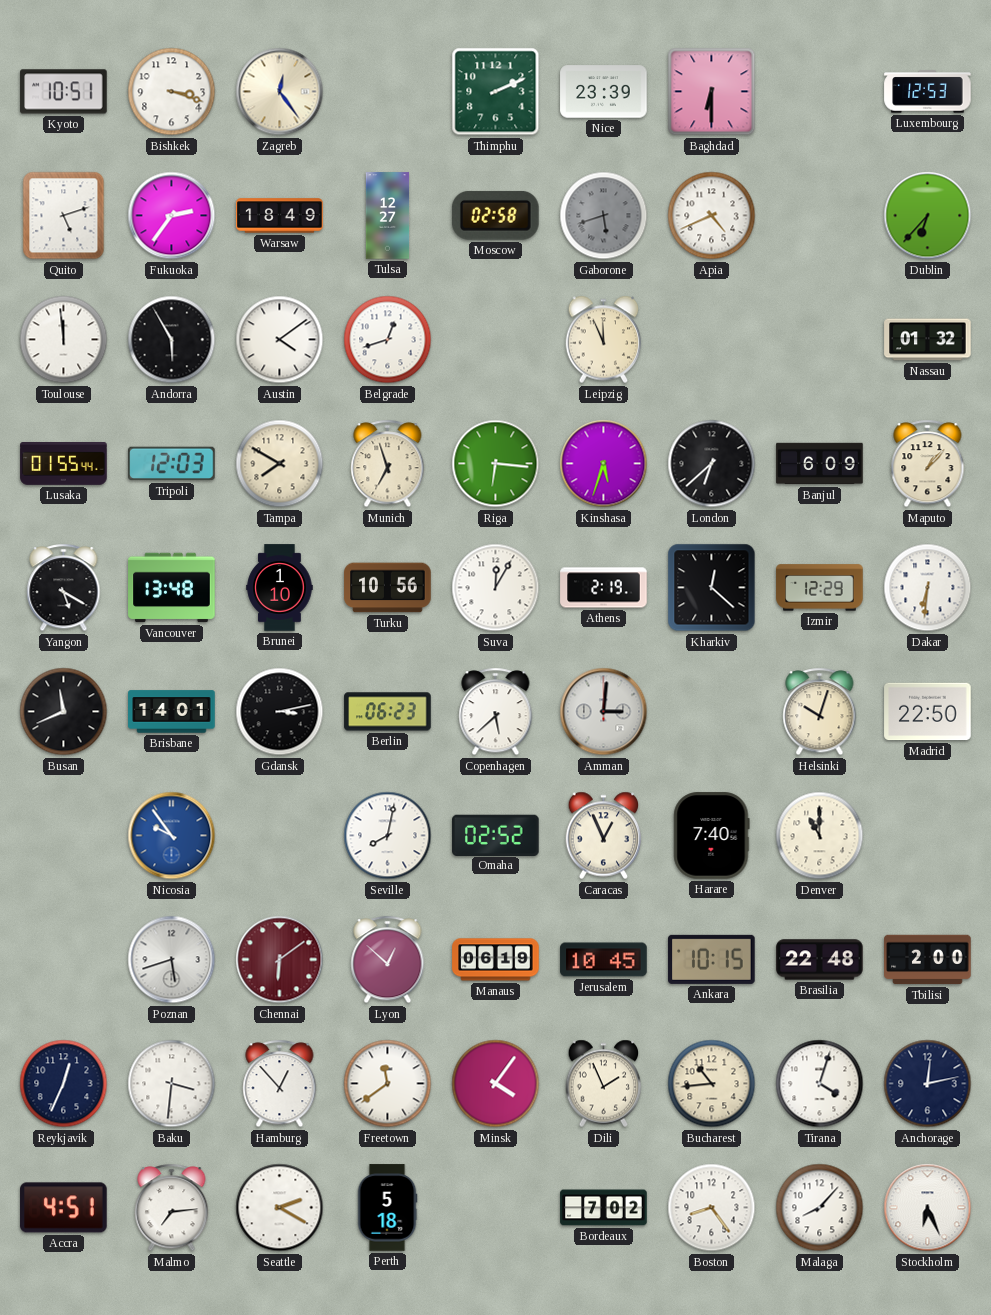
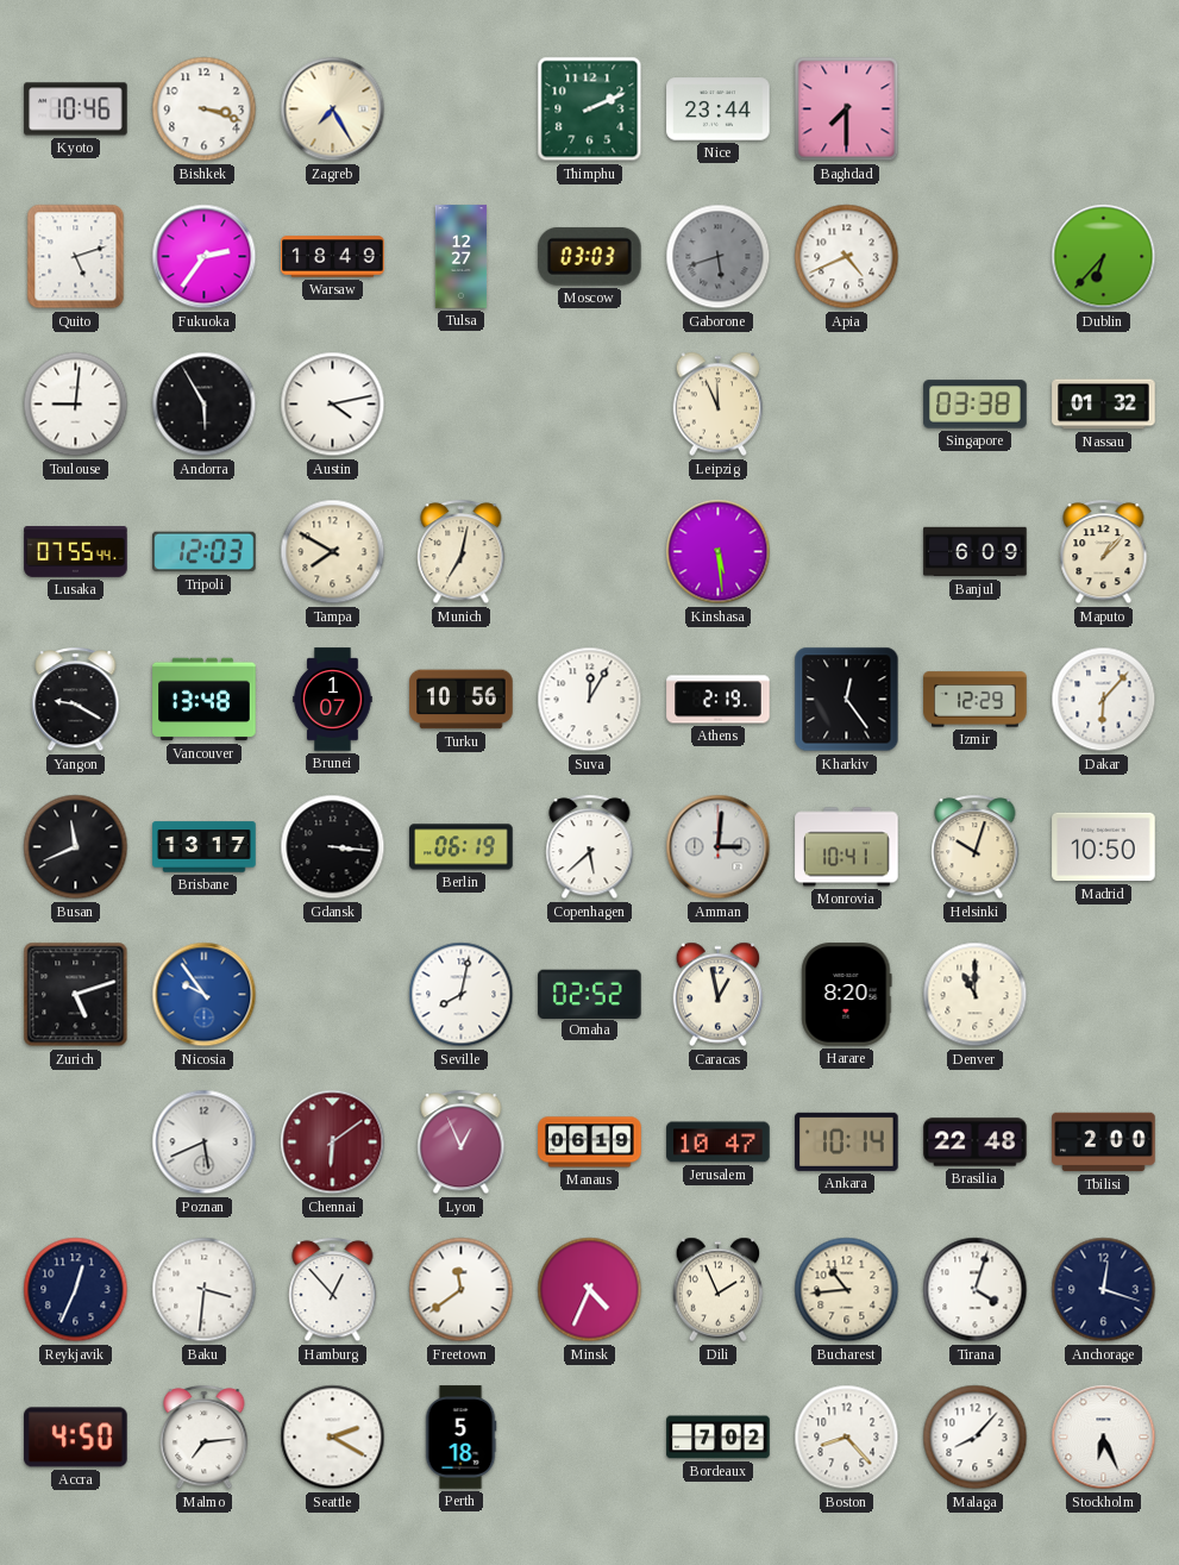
Kyoto: 10:51 -> 10:46 (76, 109)
Zagreb: 12:24 -> 7:25 (333, 109)
Nice: 23:39 -> 23:44 (719, 109)
Baghdad: 6:30 -> 7:30 (847, 109)
Luxembourg: 12:53 -> none (928, 92)
Moscow: 02:58 -> 03:03 (589, 256)
Toulouse: 11:59 -> 9:01 (76, 405)
Austin: 4:09 -> 4:13 (333, 405)
Belgrade: 12:42 -> none (388, 340)
Singapore: none -> 03:38 (976, 405)
Lusaka: 01:55 -> 07:55 (76, 552)
Munich: 6:57 -> 7:02 (462, 552)
Riga: 6:16 -> none (496, 464)
Kinshasa: 5:33 -> 5:29 (719, 552)
London: 6:38 -> none (712, 464)
Yangon: 5:20 -> 9:20 (76, 700)
Brunei: 1:10 -> 1:07 (333, 700)
Kharkiv: 12:22 -> 12:24 (847, 700)
Dakar: 6:31 -> 6:07 (1104, 700)
Brisbane: 14:01 -> 13:17 (205, 847)
Gdansk: 3:13 -> 3:16 (333, 847)
Berlin: 06:23 -> 06:19 (462, 847)
Monrovia: none -> 10:41 (847, 847)
Madrid: 22:50 -> 10:50 (1104, 847)
Zurich: none -> 5:12 (76, 995)
Caracas: 12:56 -> 12:58 (719, 995)
Harare: 7:40 -> 8:20 (847, 995)
Poznan: 5:42 -> 5:41 (205, 1143)
Lyon: 12:52 -> 12:56 (462, 1143)
Jerusalem: 10:45 -> 10:47 (719, 1143)
Ankara: 10:15 -> 10:14 (847, 1141)
Minsk: 4:06 -> 4:34 (590, 1290)
Anchorage: 12:13 -> 12:18 (1104, 1290)
Accra: 4:51 -> 4:50 (76, 1438)
Boston: 8:24 -> 8:23 (847, 1438)
